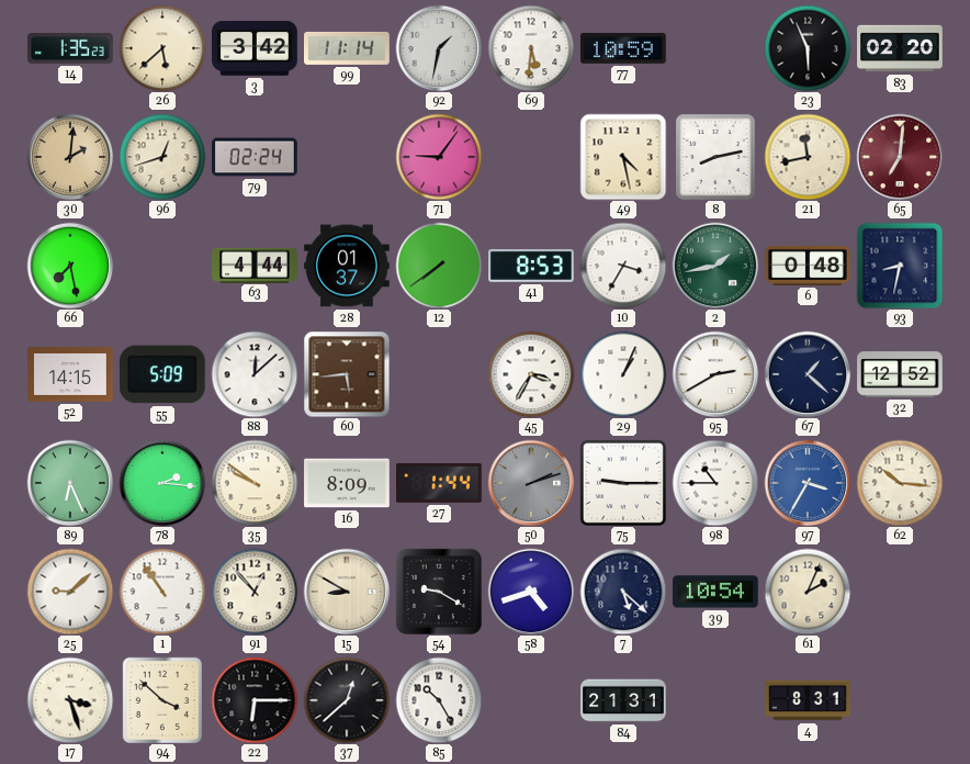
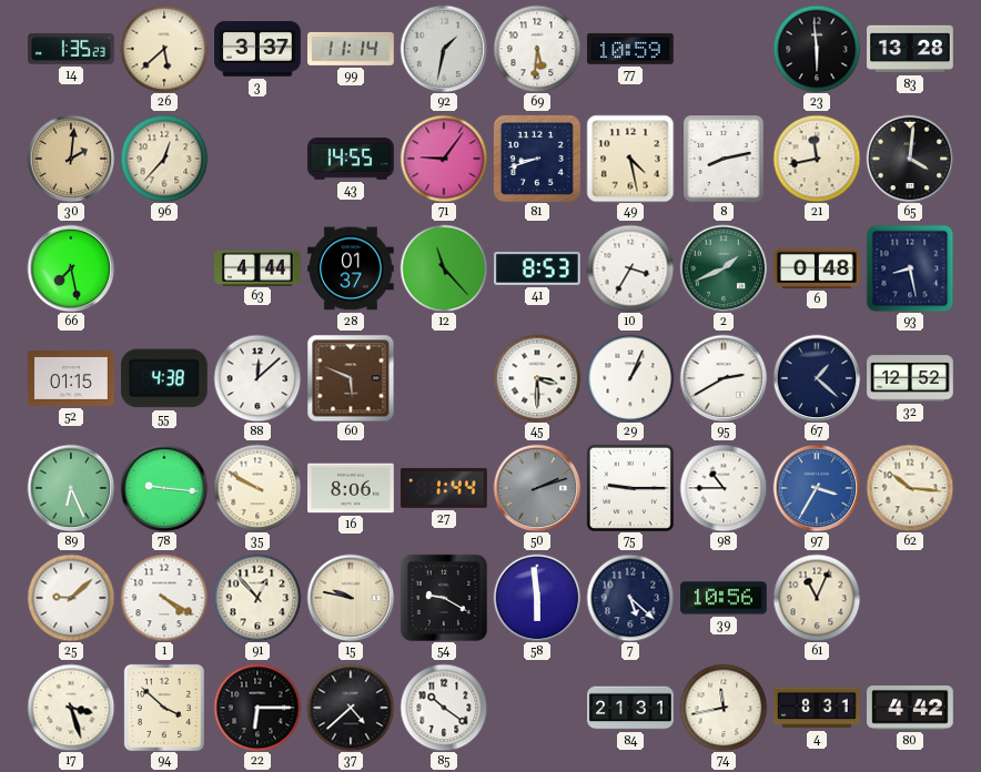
3: 3:42 -> 3:37 (257, 49)
23: 5:56 -> 5:59 (817, 49)
83: 02:20 -> 13:28 (910, 49)
96: 12:42 -> 12:37 (164, 159)
79: 02:24 -> none (255, 157)
43: none -> 14:55 (351, 159)
81: none -> 8:42 (537, 159)
65: 7:01 -> 4:01 (910, 159)
65 dial: burgundy -> black (910, 159)
12: 7:39 -> 11:23 (444, 268)
2: 1:43 -> 1:41 (724, 268)
93: 8:32 -> 8:28 (910, 268)
52: 14:15 -> 01:15 (71, 379)
55: 5:09 -> 4:38 (164, 378)
60: 5:44 -> 5:49 (351, 378)
45: 3:35 -> 3:30 (537, 378)
78: 2:16 -> 9:16 (164, 488)
35: 9:51 -> 9:50 (257, 488)
16: 8:09 -> 8:06 (351, 488)
1: 10:54 -> 4:20 (164, 598)
15: 8:50 -> 9:47 (351, 598)
58: 4:42 -> 5:59 (537, 598)
39: 10:54 -> 10:56 (725, 598)
61: 2:04 -> 11:04 (817, 598)
37: 12:38 -> 4:38 (351, 708)
85: 10:25 -> 10:21 (444, 708)
74: none -> 11:43 (724, 708)
80: none -> 4:42 (910, 709)
